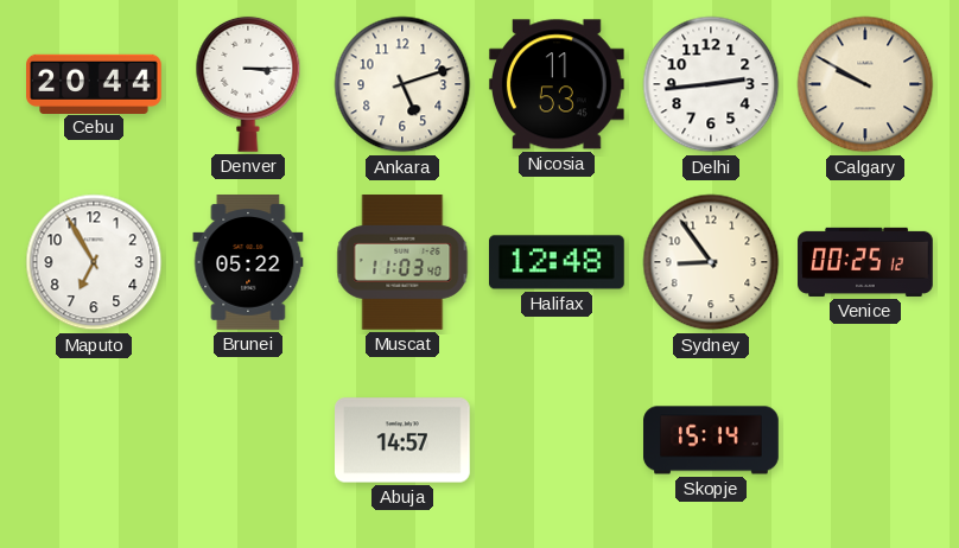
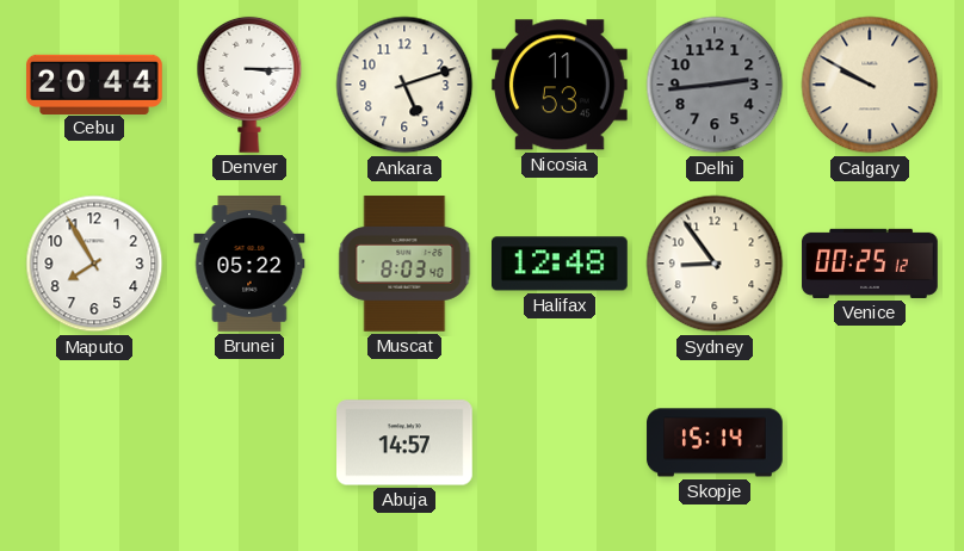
Delhi dial: white -> grey (715, 85)
Maputo: 6:55 -> 7:55 (94, 264)
Muscat: 11:03 -> 8:03 (404, 264)
